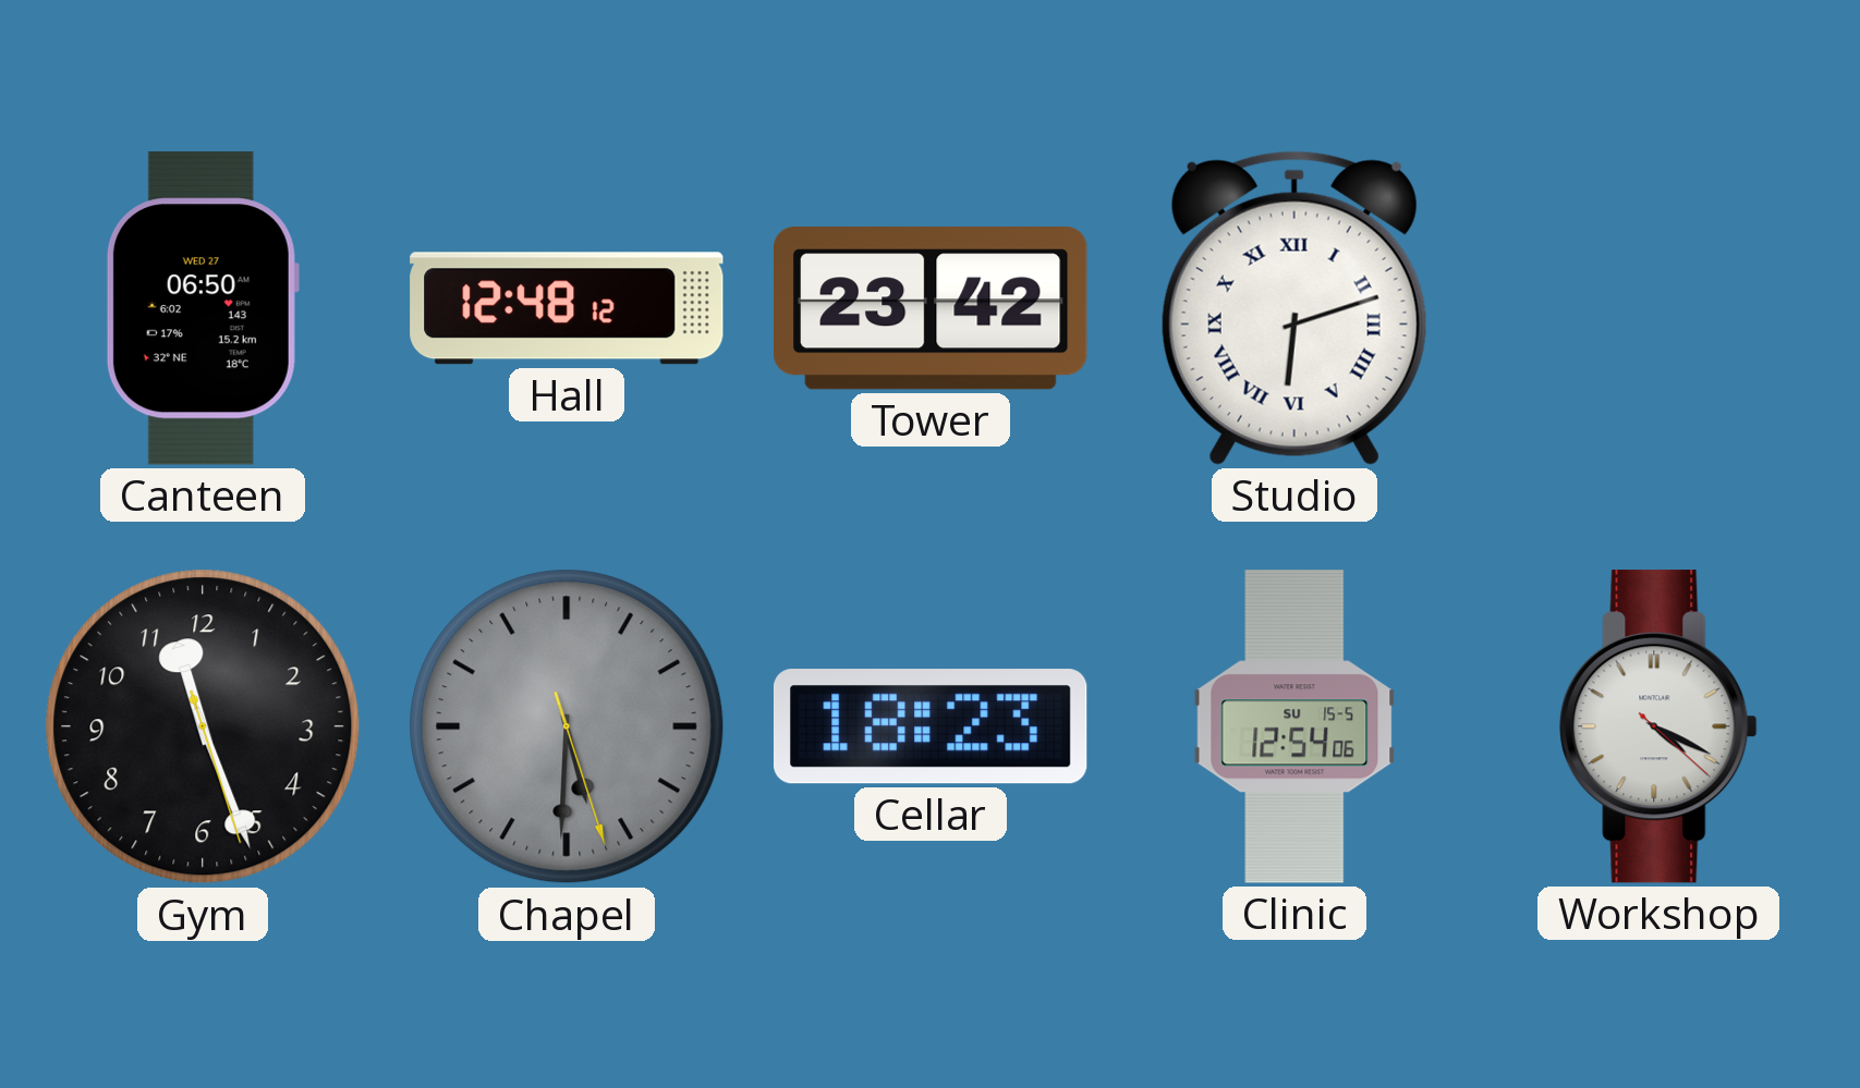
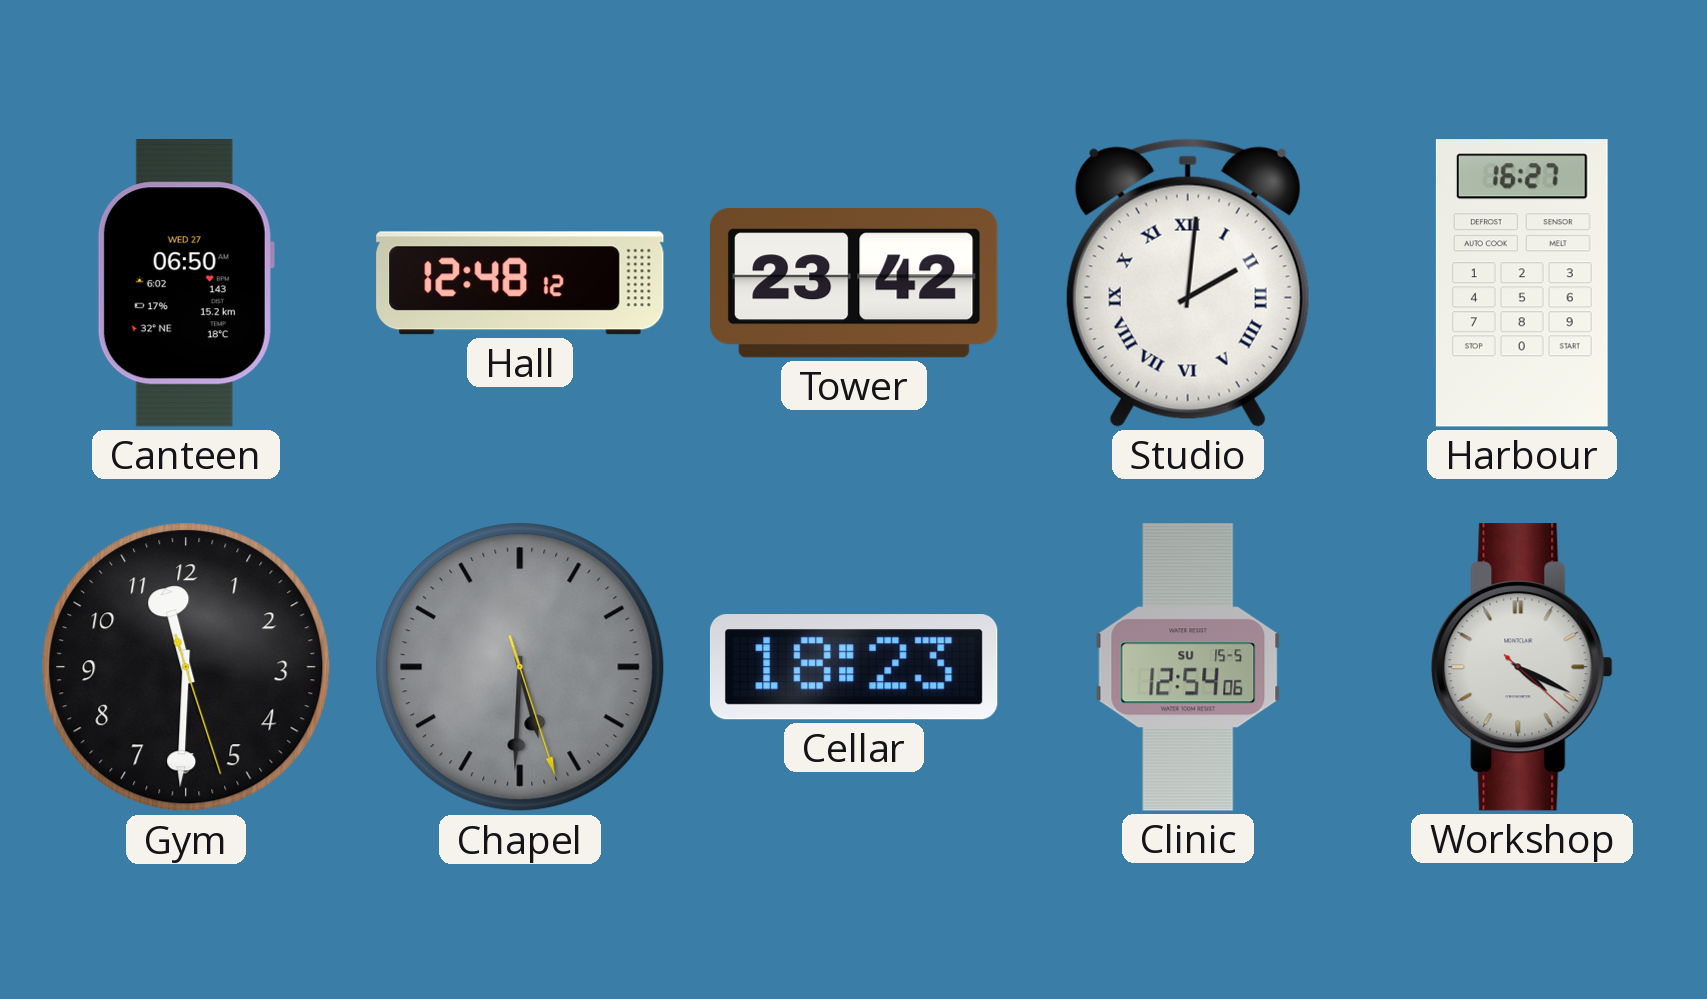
Studio: 6:12 -> 2:01 (1188, 283)
Harbour: none -> 16:27 (1522, 283)
Gym: 11:26 -> 11:30 (186, 667)
